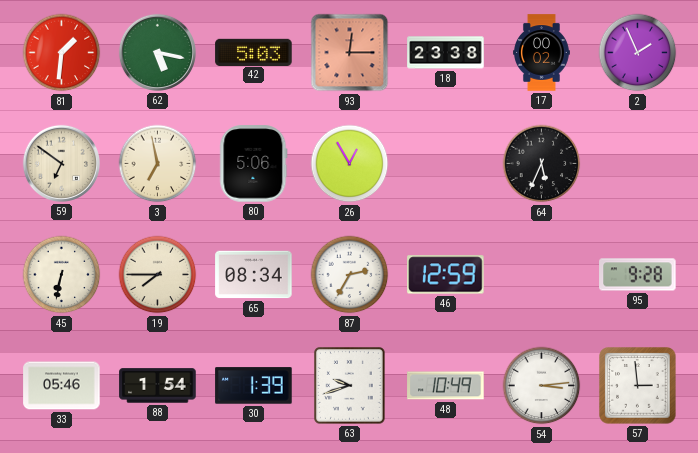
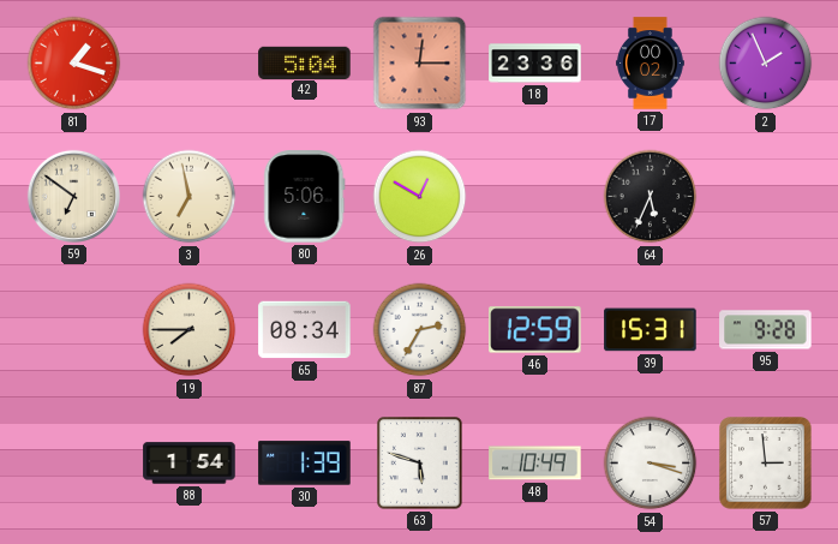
81: 1:31 -> 1:18 (74, 64)
62: 5:17 -> none (157, 52)
42: 5:03 -> 5:04 (305, 62)
18: 23:38 -> 23:36 (535, 64)
26: 12:55 -> 12:50 (420, 197)
45: 6:32 -> none (62, 275)
39: none -> 15:31 (651, 330)
33: 05:46 -> none (62, 386)
63: 9:42 -> 5:48 (420, 464)
54: 3:14 -> 3:18 (651, 464)
